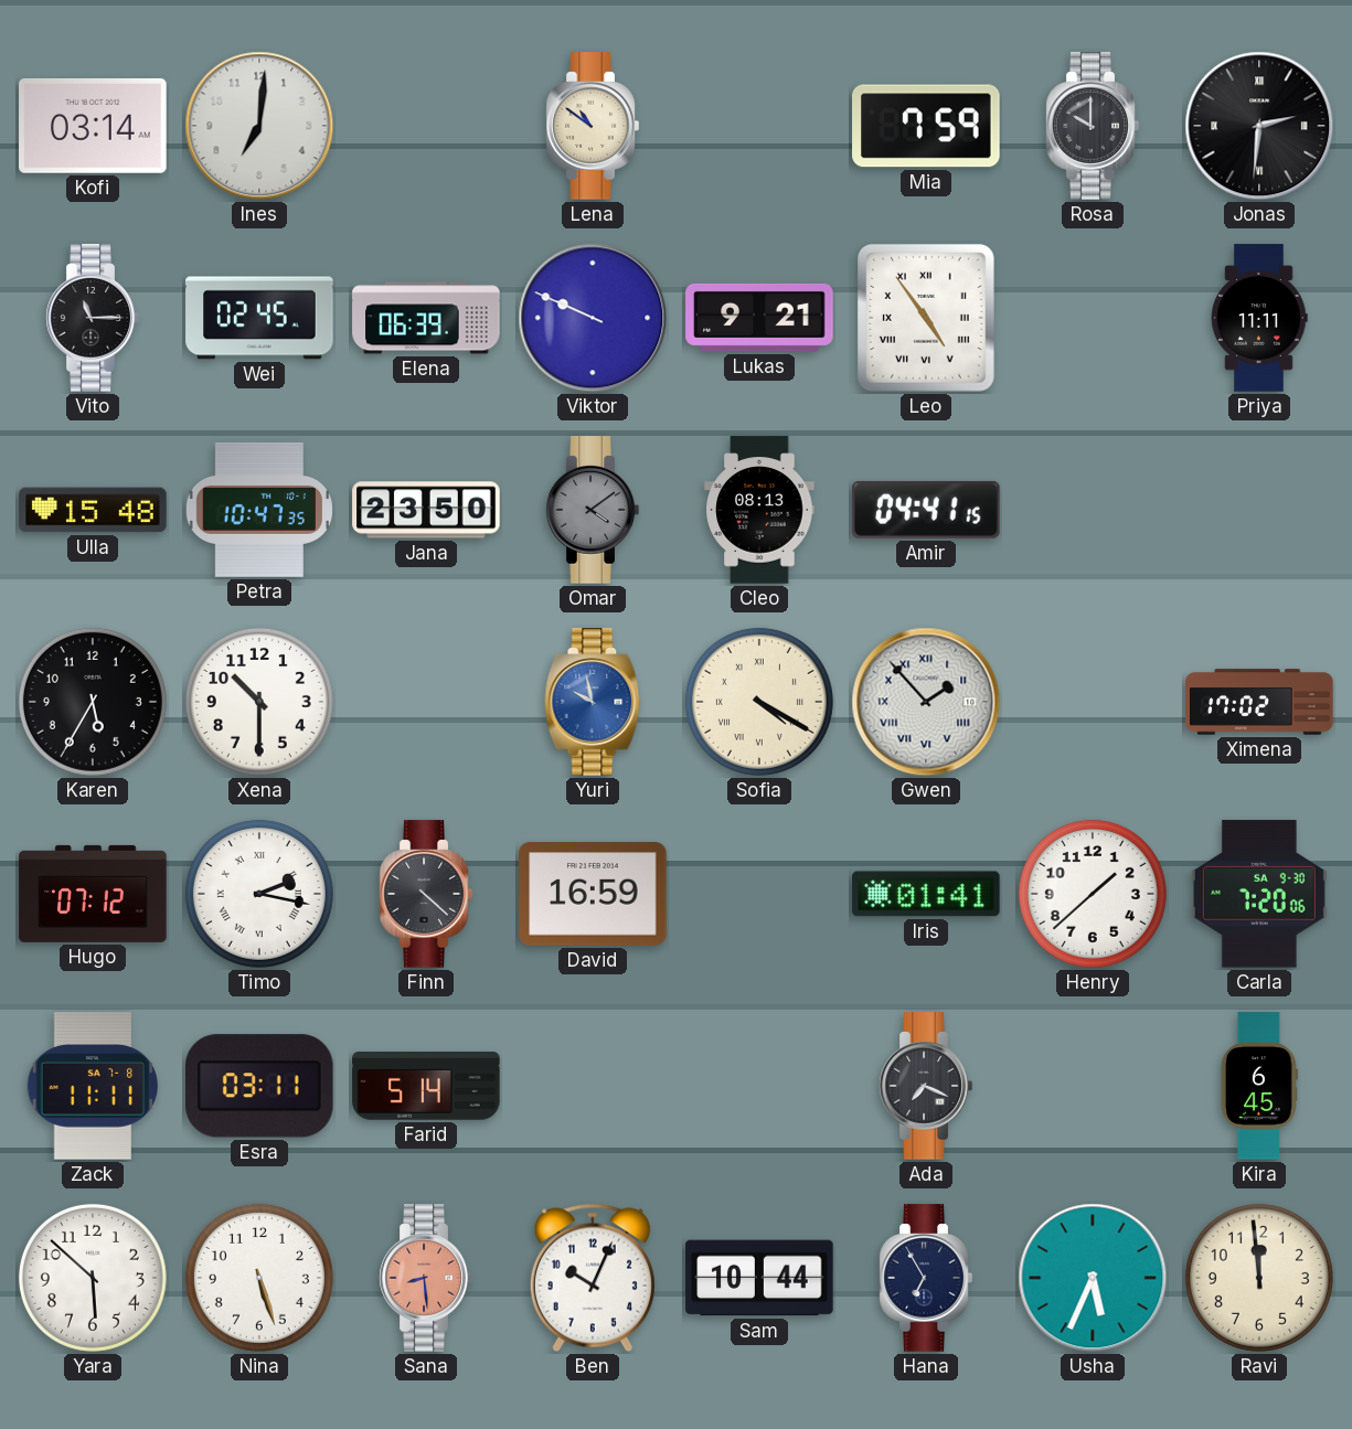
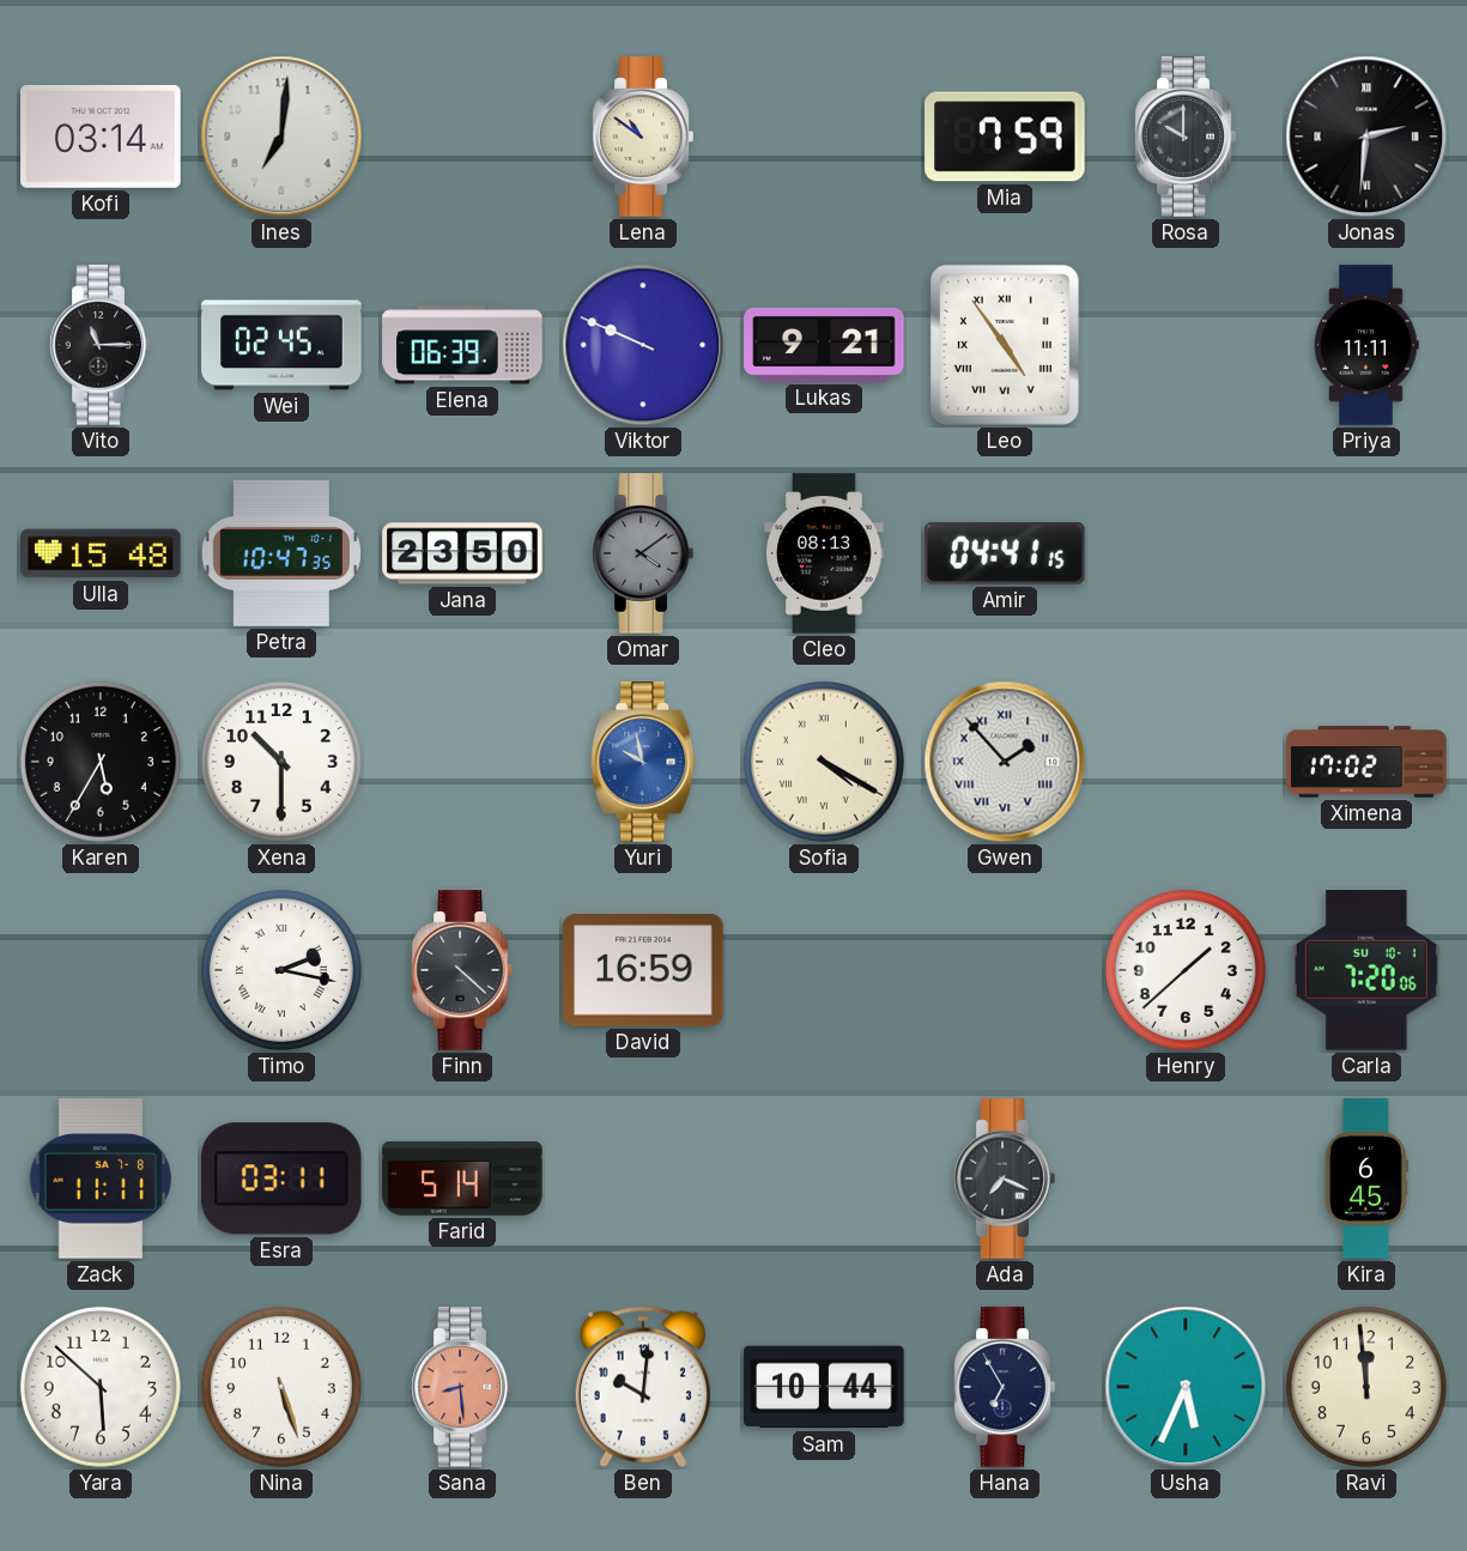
Hugo: 07:12 -> none (93, 894)
Iris: 01:41 -> none (926, 894)
Carla date: SA 9-30 -> SU 10-1 (1366, 970)
Ben: 10:04 -> 10:01 (643, 1387)
